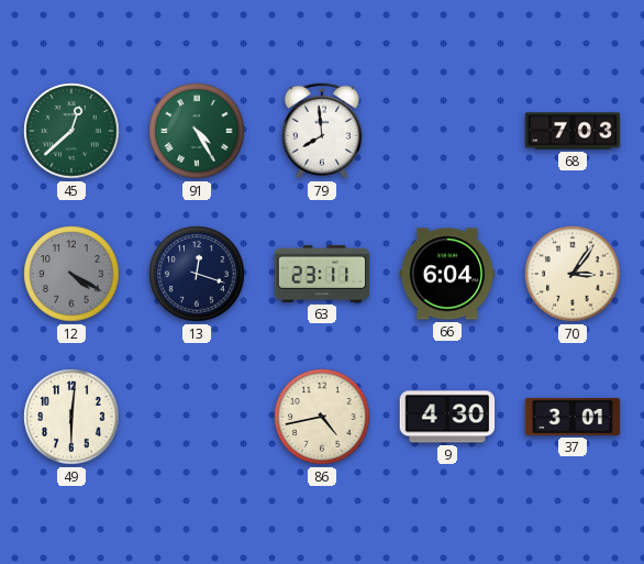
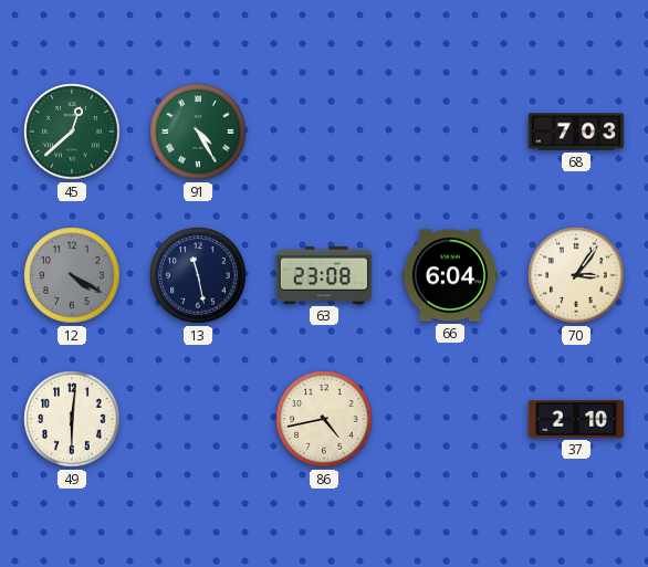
79: 7:59 -> none (322, 131)
13: 12:18 -> 11:28 (198, 275)
63: 23:11 -> 23:08 (324, 275)
9: 4:30 -> none (447, 417)
37: 3:01 -> 2:10 (576, 419)
